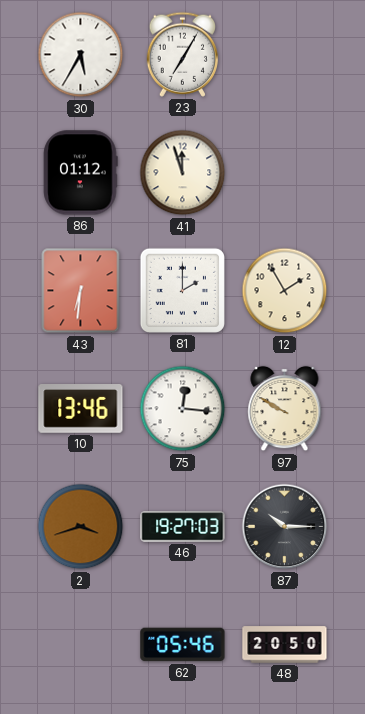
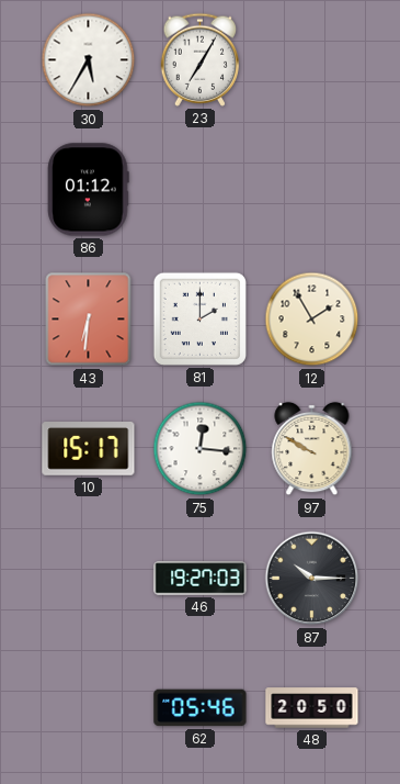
41: 11:57 -> none (183, 173)
10: 13:46 -> 15:17 (89, 449)
2: 3:42 -> none (81, 527)
